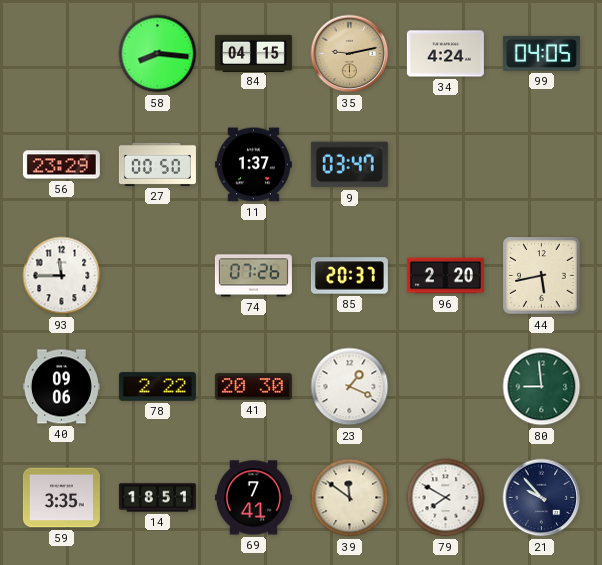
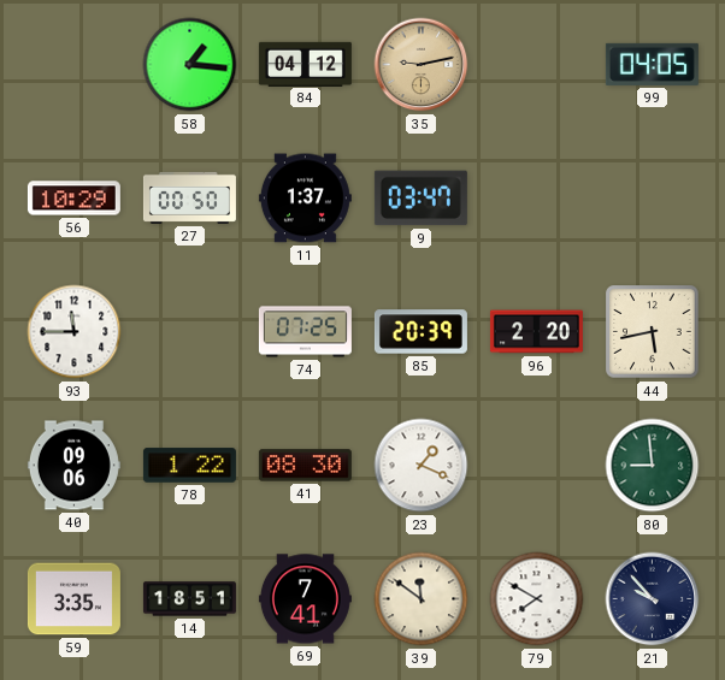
58: 8:16 -> 1:16 (190, 65)
84: 04:15 -> 04:12 (305, 64)
34: 4:24 -> none (445, 54)
56: 23:29 -> 10:29 (73, 199)
74: 07:26 -> 07:25 (305, 332)
85: 20:37 -> 20:39 (420, 332)
78: 2:22 -> 1:22 (189, 466)
41: 20:30 -> 08:30 (305, 466)
